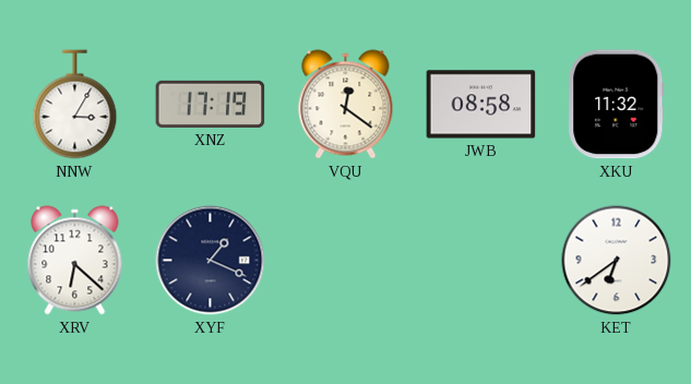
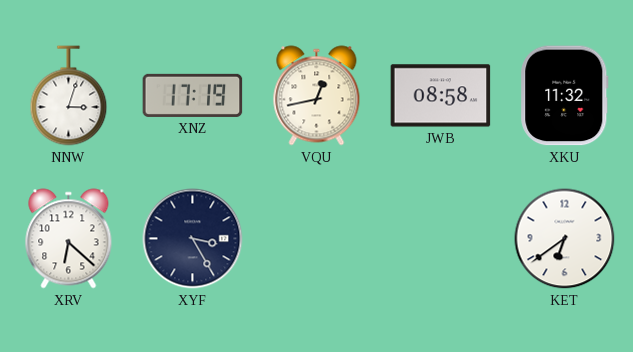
NNW: 3:05 -> 3:03 (69, 96)
VQU: 12:21 -> 12:43 (317, 96)
XYF: 1:19 -> 3:25 (193, 239)
